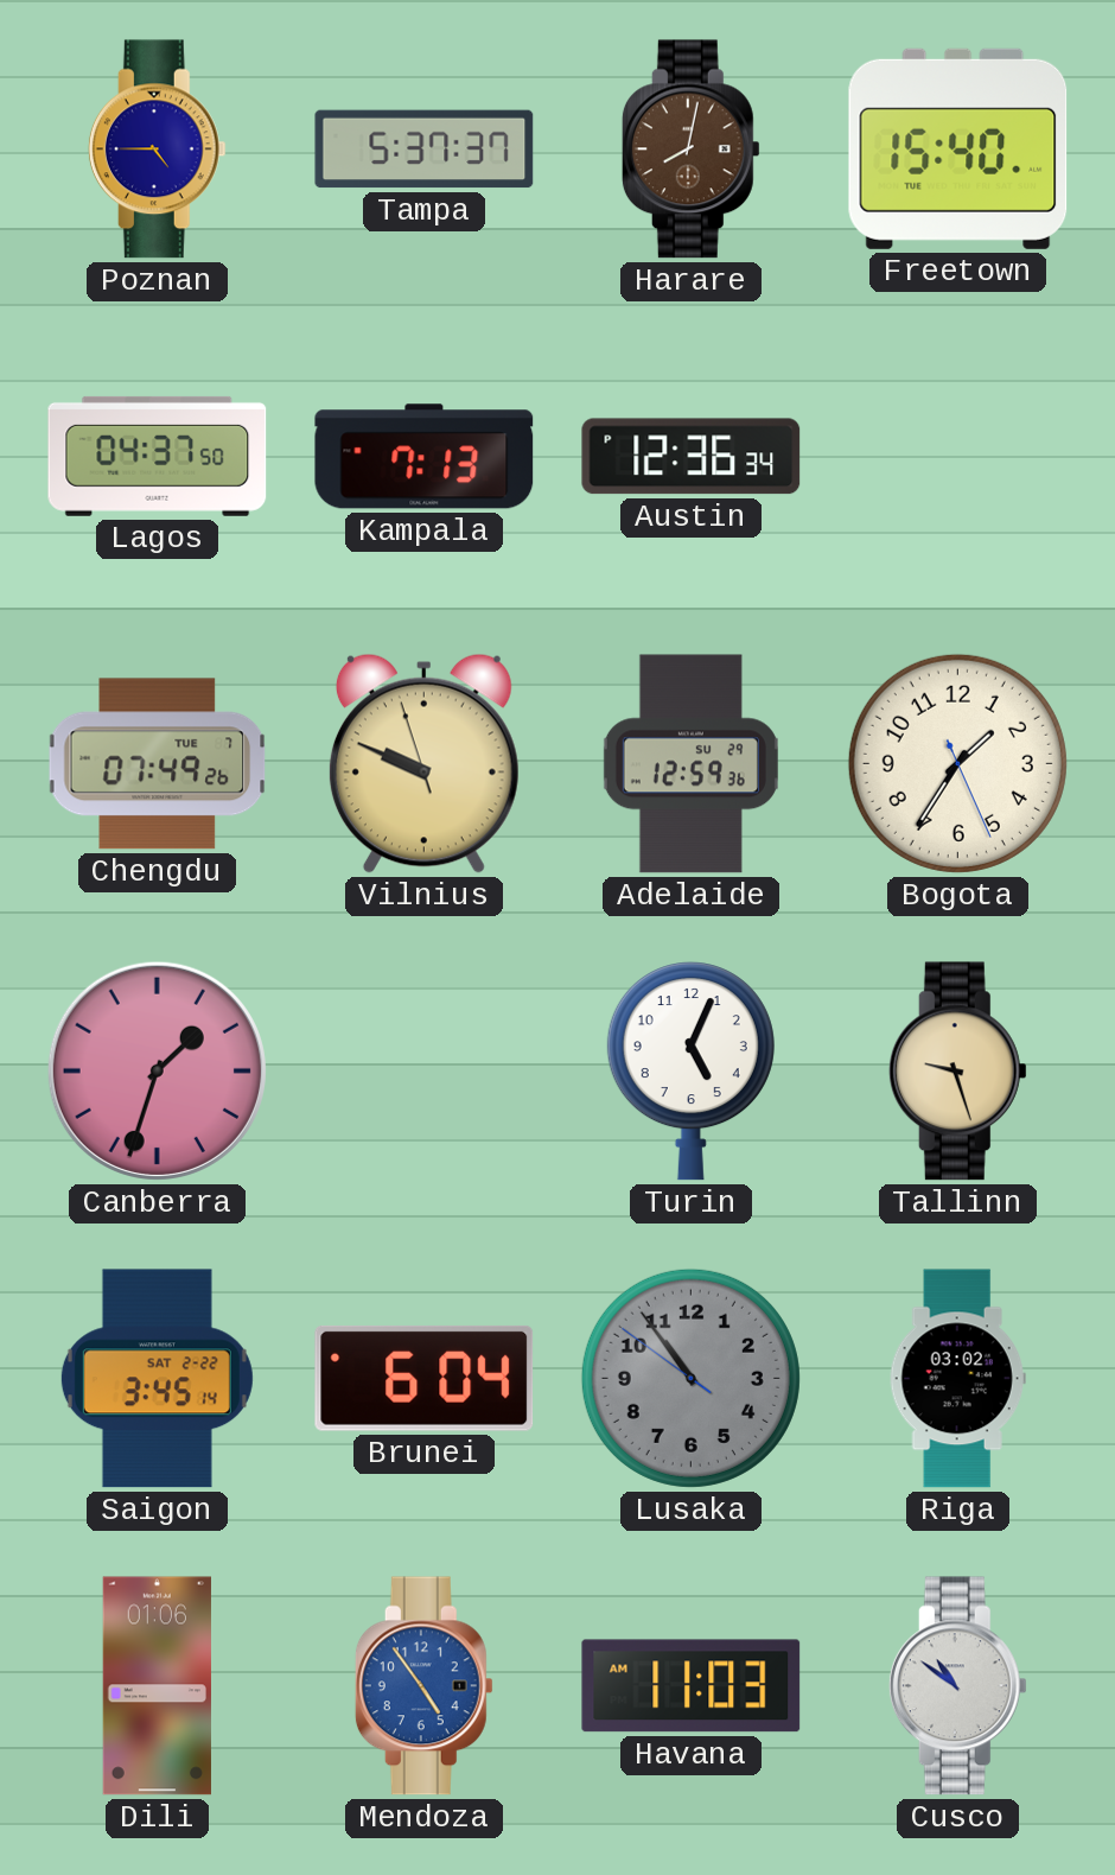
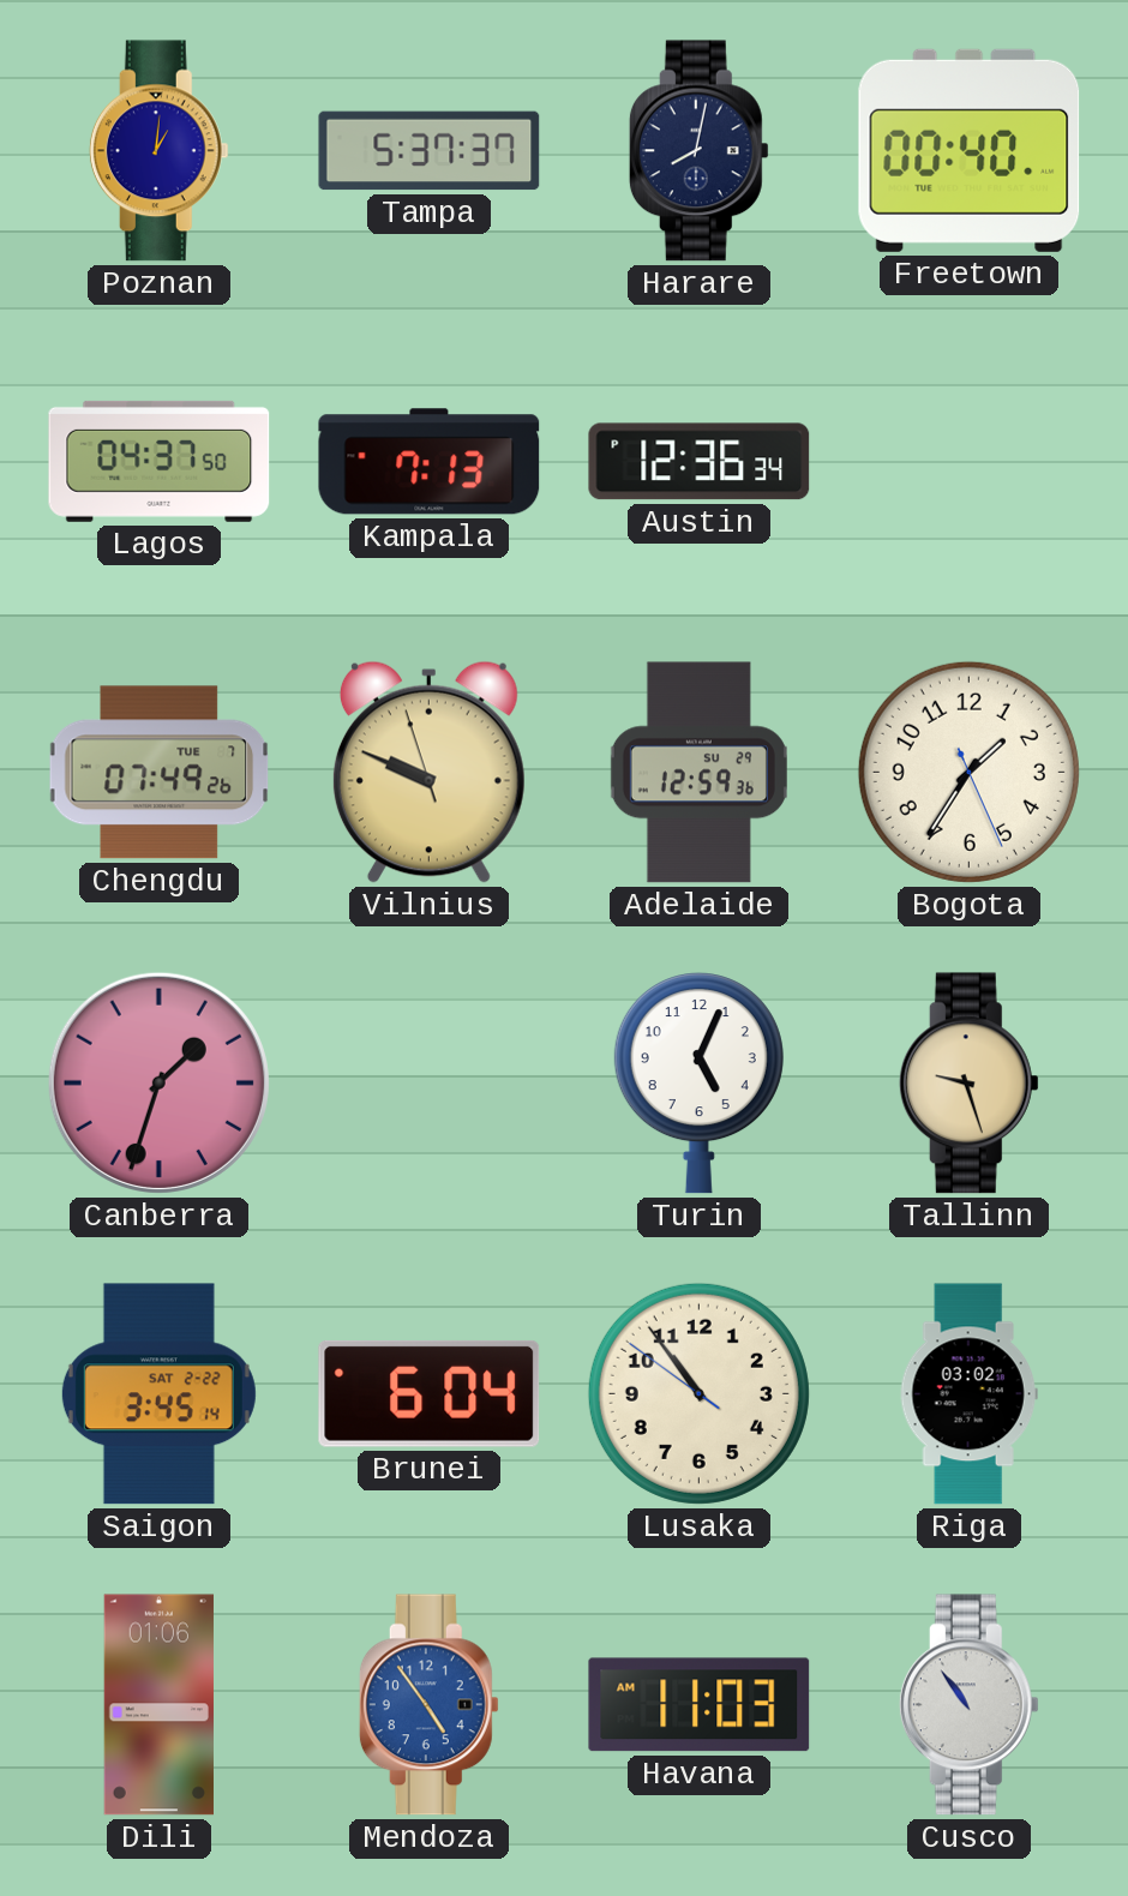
Poznan: 4:45 -> 1:01 (158, 151)
Harare dial: brown -> navy (698, 151)
Freetown: 15:40 -> 00:40 (970, 150)
Lusaka dial: grey -> cream (698, 1393)
Cusco: 10:51 -> 10:54 (968, 1705)
